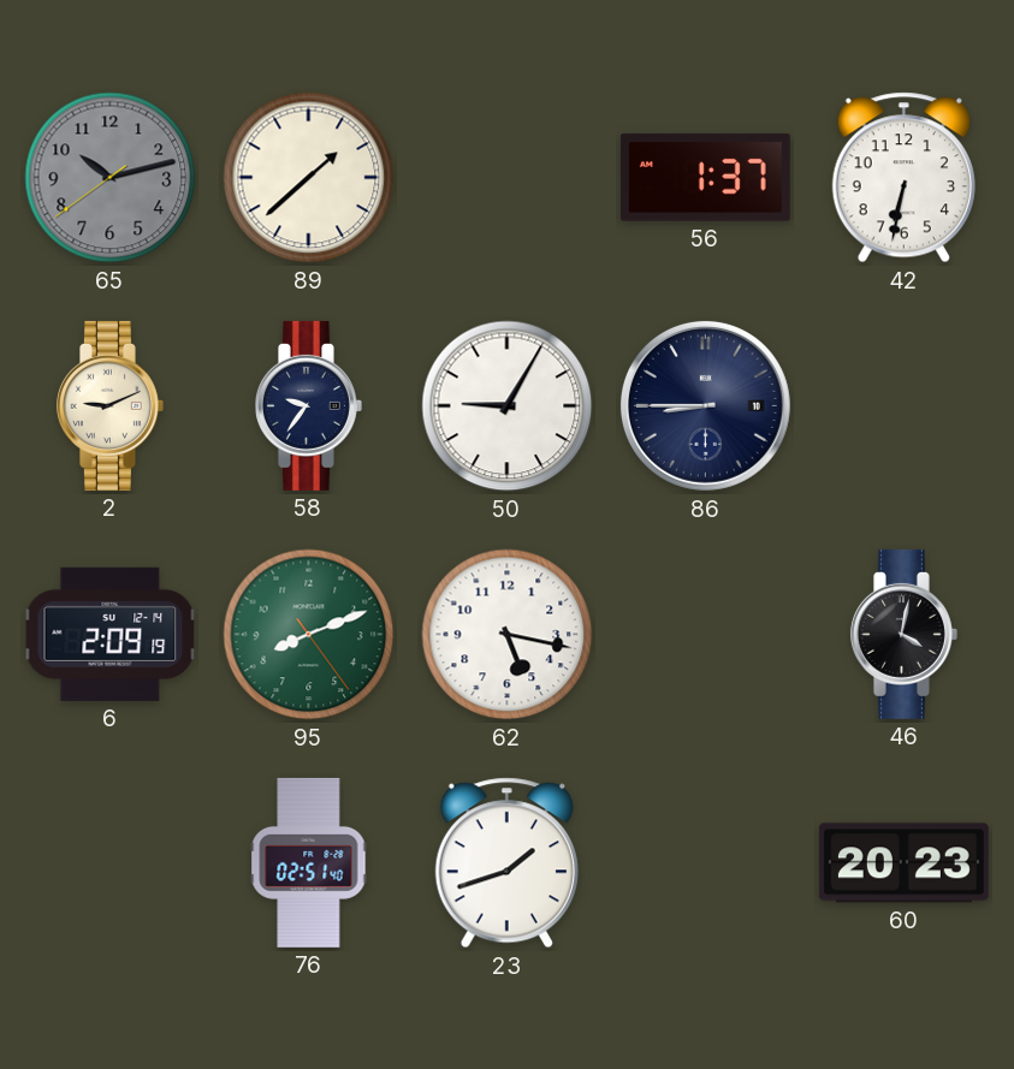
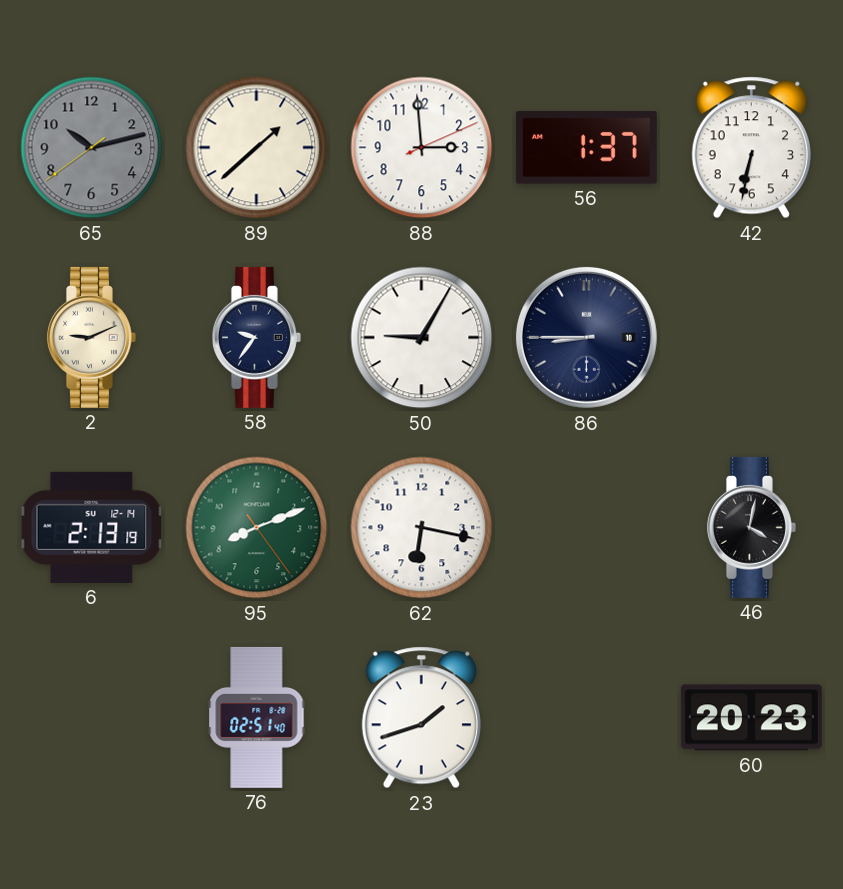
88: none -> 2:59 (422, 148)
6: 2:09 -> 2:13 (92, 527)
62: 5:17 -> 6:17 (422, 528)
